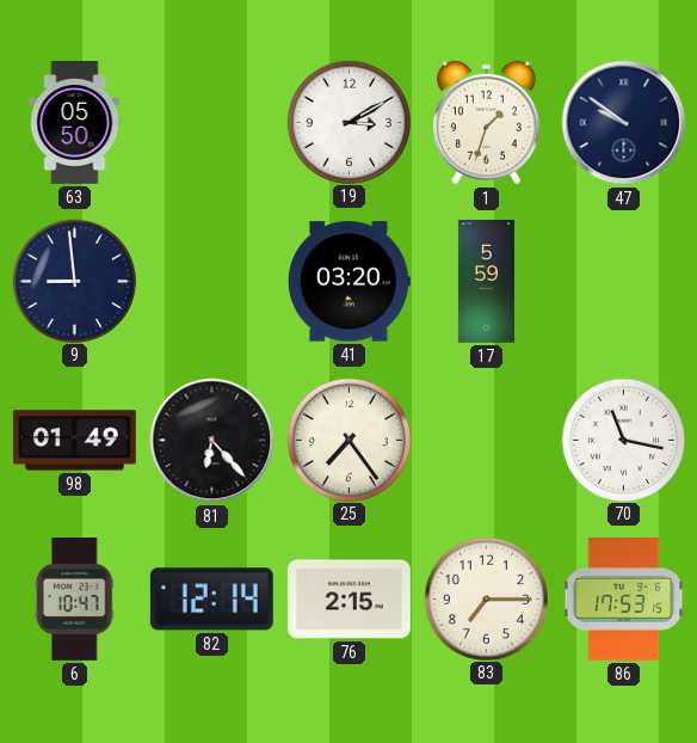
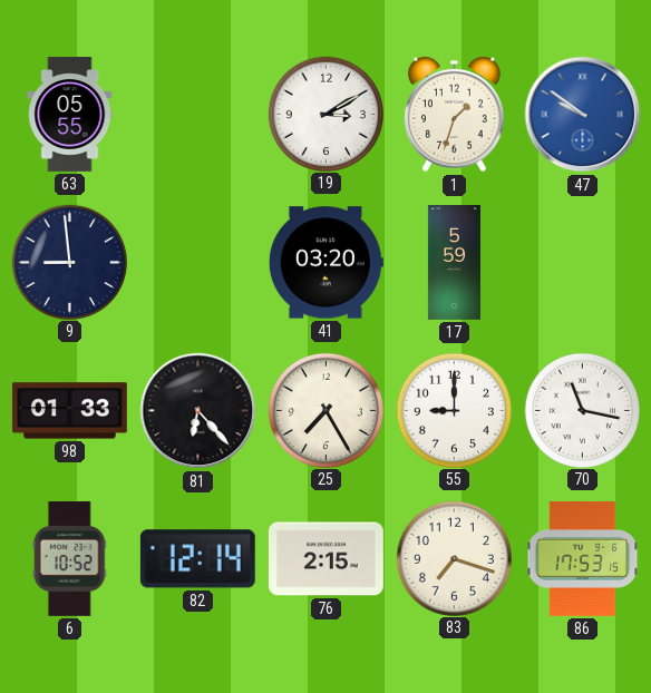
63: 05:50 -> 05:55 (70, 115)
47 dial: navy -> blue (583, 115)
98: 01:49 -> 01:33 (69, 411)
25: 7:24 -> 7:25 (325, 410)
55: none -> 9:00 (454, 410)
6: 10:47 -> 10:52 (69, 558)
83: 7:15 -> 7:18 (454, 558)
